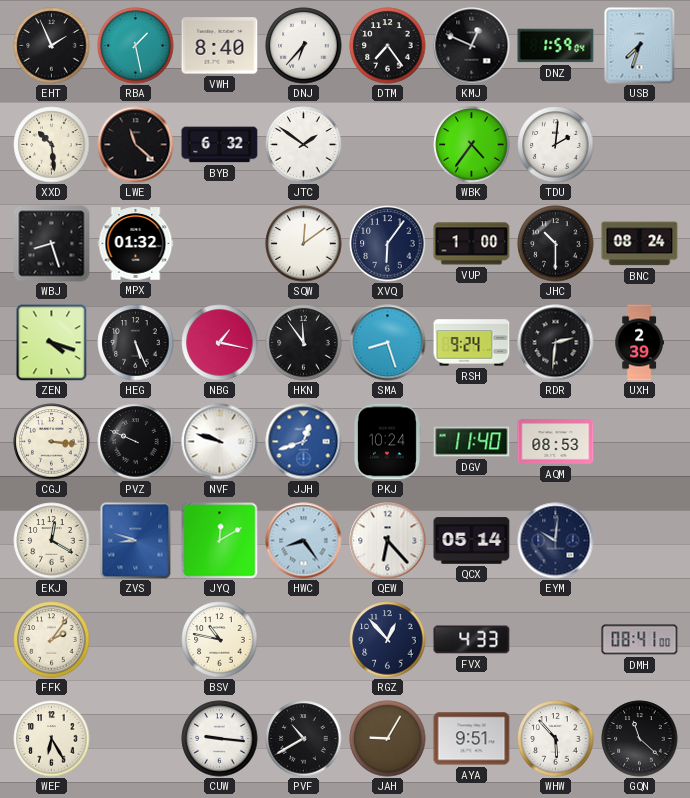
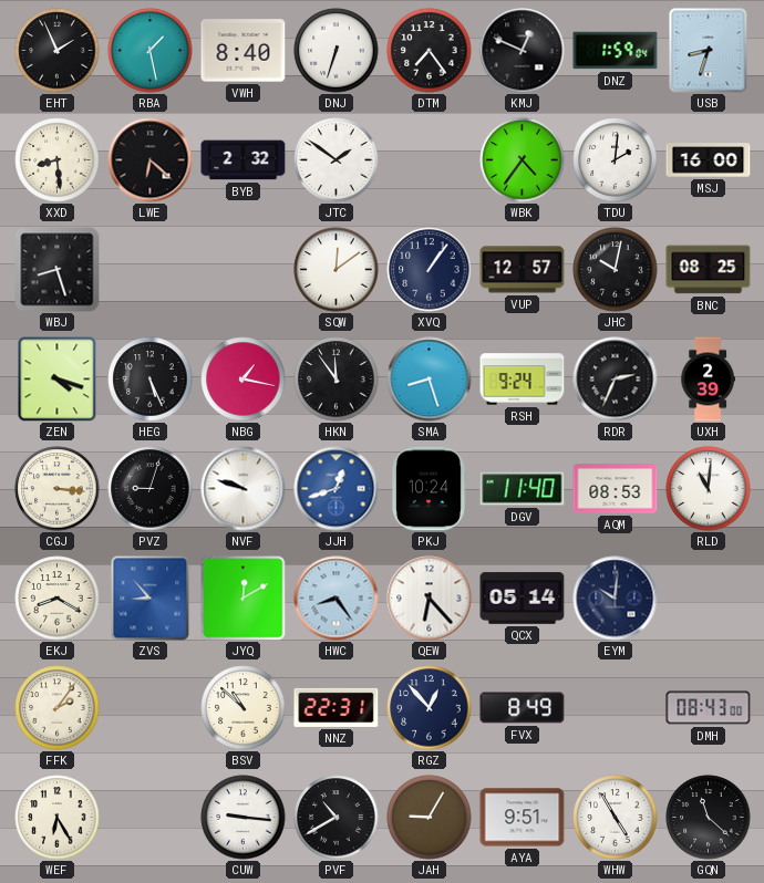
DNJ: 6:37 -> 6:33 (337, 51)
USB: 7:33 -> 8:33 (709, 51)
XXD: 10:29 -> 8:29 (58, 160)
LWE: 11:22 -> 6:22 (151, 160)
BYB: 6:32 -> 2:32 (244, 160)
MSJ: none -> 16:00 (709, 160)
MPX: 01:32 -> none (136, 244)
XVQ: 6:06 -> 1:06 (430, 270)
VUP: 1:00 -> 12:57 (523, 270)
JHC: 10:30 -> 10:02 (616, 270)
BNC: 08:24 -> 08:25 (709, 270)
RDR: 2:31 -> 2:34 (616, 380)
PVZ: 9:49 -> 9:03 (151, 489)
RLD: none -> 11:01 (709, 489)
EKJ: 12:20 -> 8:20 (58, 599)
ZVS: 8:48 -> 8:53 (151, 599)
BSV: 10:47 -> 10:52 (244, 708)
NNZ: none -> 22:31 (337, 707)
FVX: 4:33 -> 8:49 (523, 708)
DMH: 08:41 -> 08:43 (709, 708)
WHW: 5:53 -> 4:55 (616, 818)
